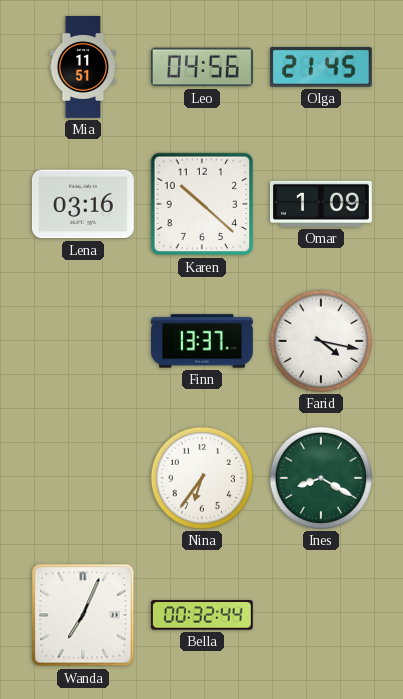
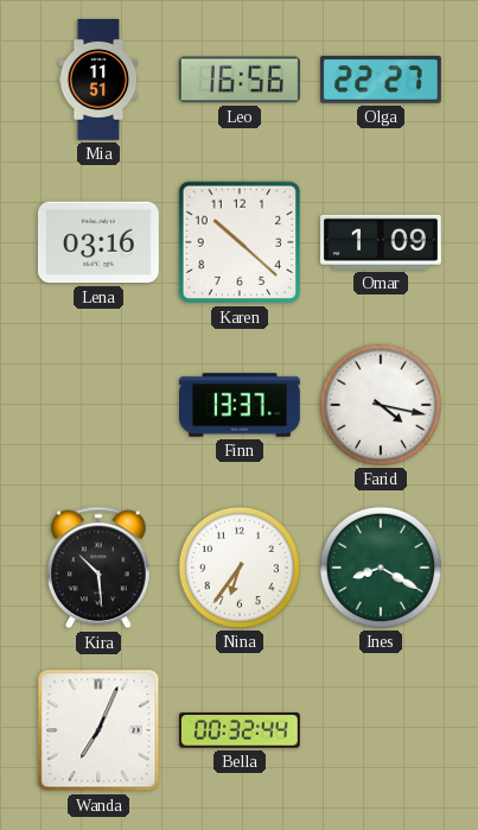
Leo: 04:56 -> 16:56 (240, 80)
Olga: 21:45 -> 22:27 (381, 80)
Kira: none -> 10:29 (98, 568)
